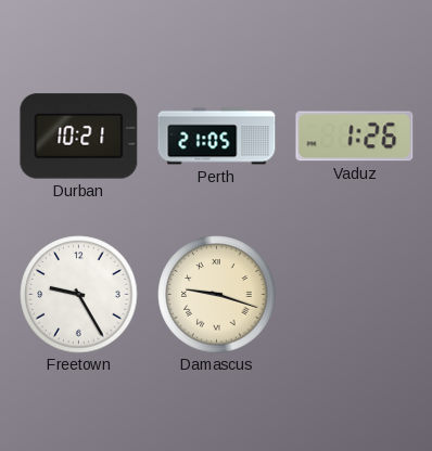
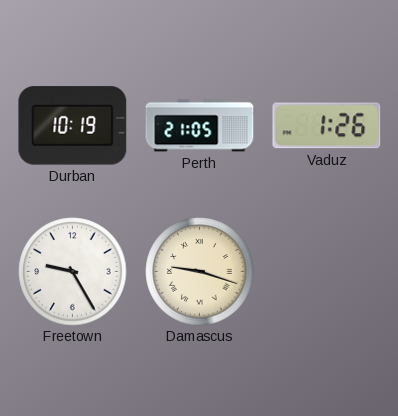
Durban: 10:21 -> 10:19 (73, 126)
